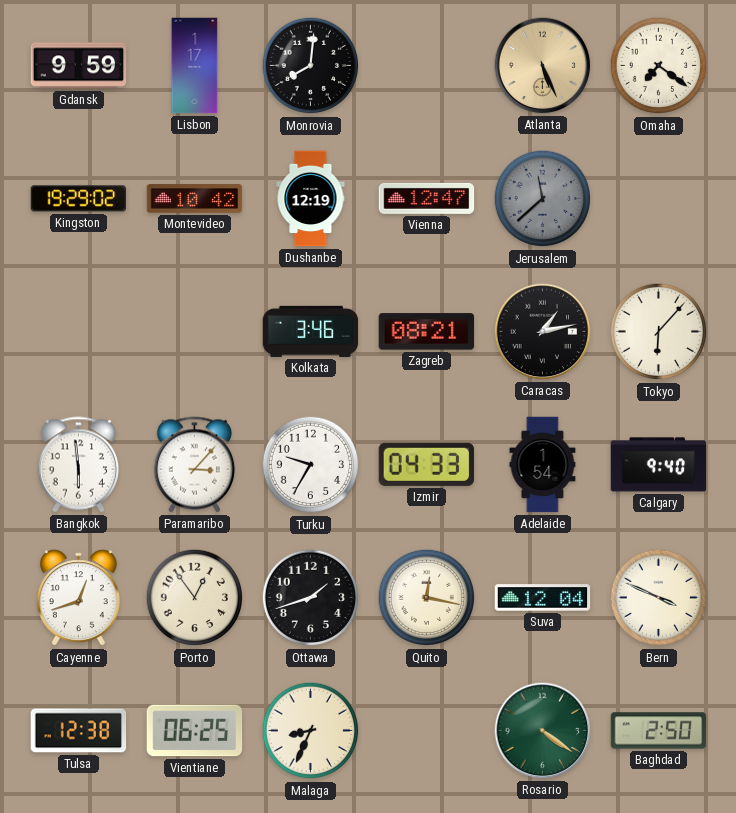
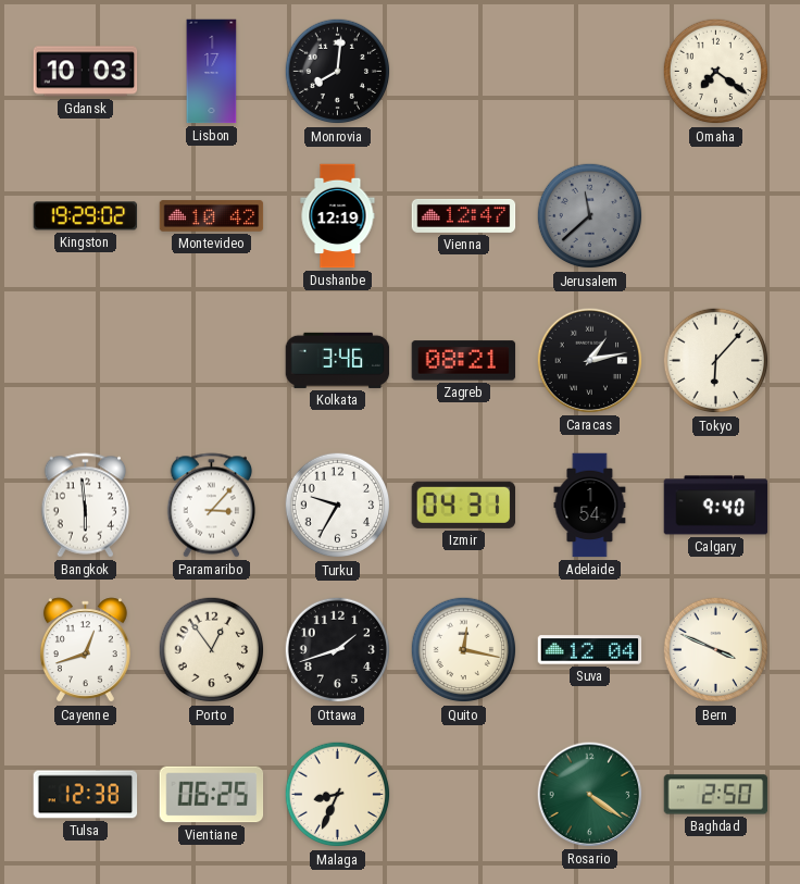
Gdansk: 9:59 -> 10:03 (86, 72)
Atlanta: 5:26 -> none (543, 66)
Izmir: 04:33 -> 04:31 (463, 505)
